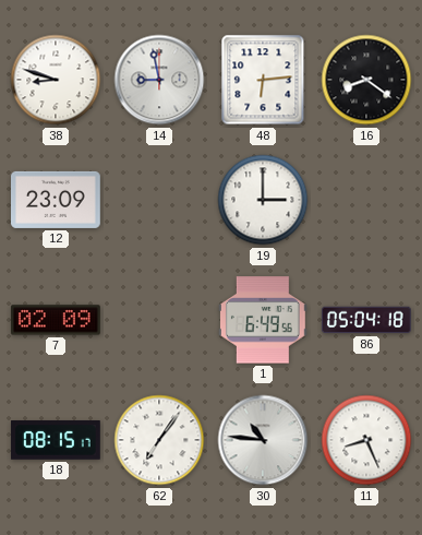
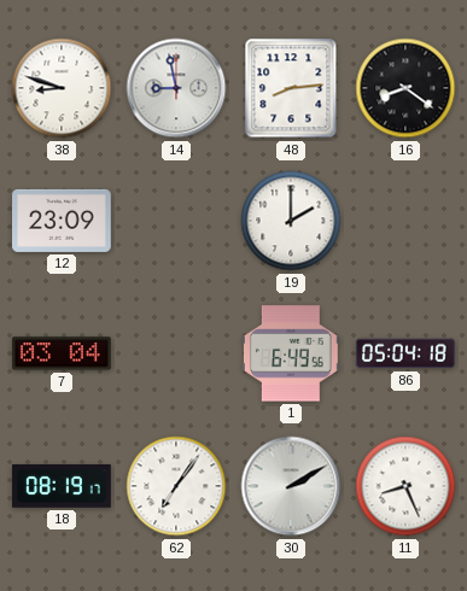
48: 6:14 -> 8:14 (291, 88)
19: 3:00 -> 2:00 (291, 221)
7: 02:09 -> 03:04 (63, 353)
18: 08:15 -> 08:19 (63, 487)
30: 10:46 -> 2:10 (291, 486)
